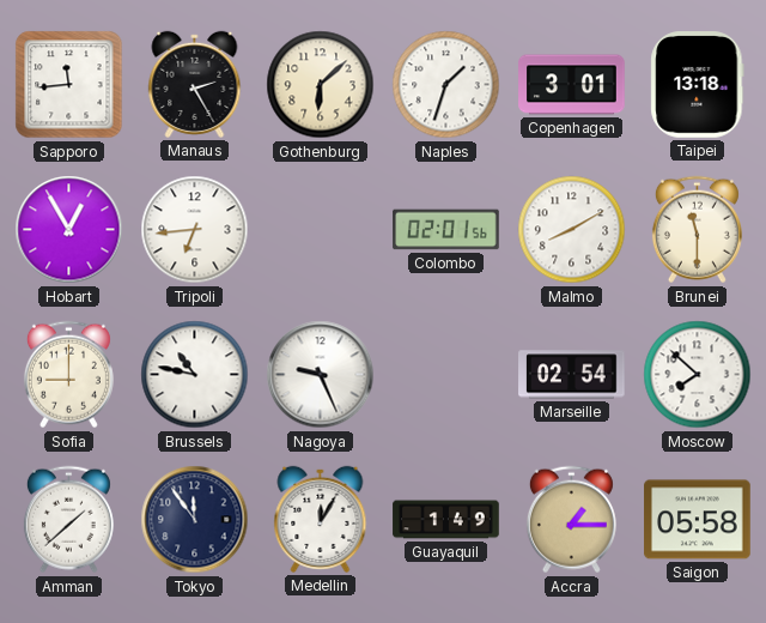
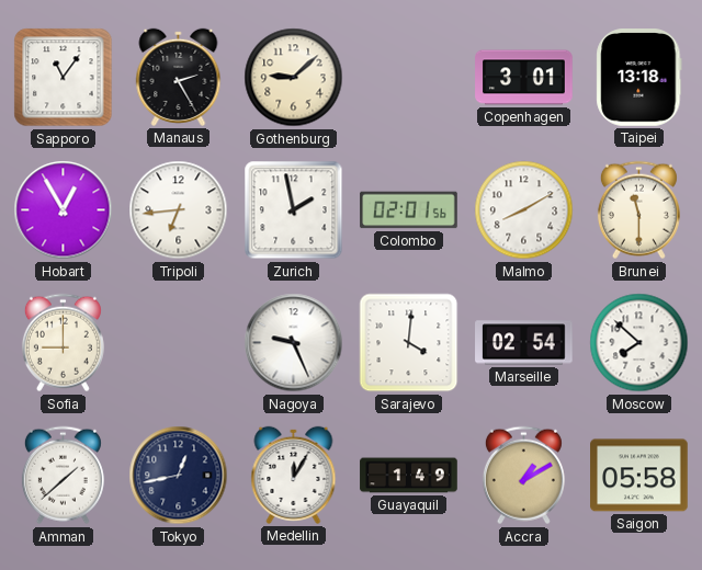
Sapporo: 11:44 -> 11:06 (64, 78)
Gothenburg: 6:08 -> 9:08 (294, 78)
Naples: 1:33 -> none (446, 85)
Zurich: none -> 1:58 (294, 210)
Brussels: 10:47 -> none (195, 375)
Sarajevo: none -> 4:01 (409, 343)
Tokyo: 11:54 -> 12:43 (179, 476)
Accra: 1:15 -> 1:10 (523, 476)
